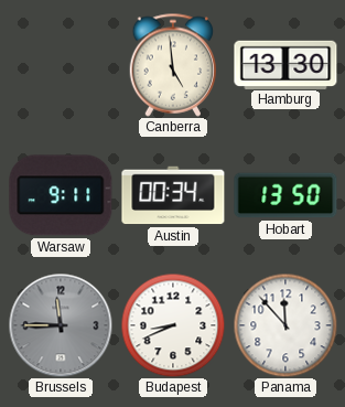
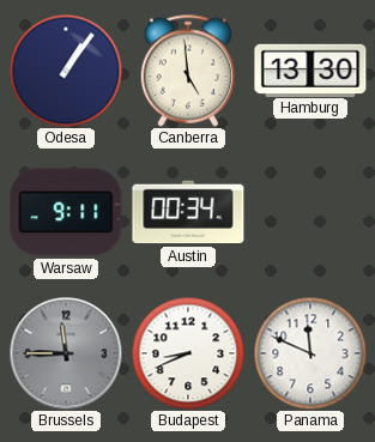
Odesa: none -> 1:06 (66, 71)
Hobart: 13:50 -> none (285, 195)
Panama: 11:53 -> 11:49 (310, 353)
